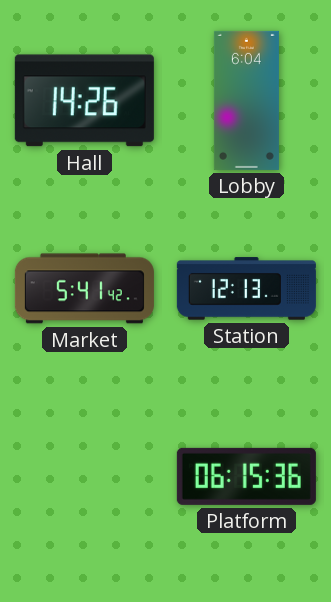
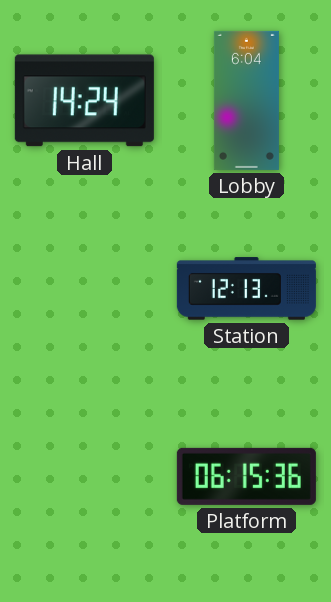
Hall: 14:26 -> 14:24 (84, 101)
Market: 5:41 -> none (84, 289)
